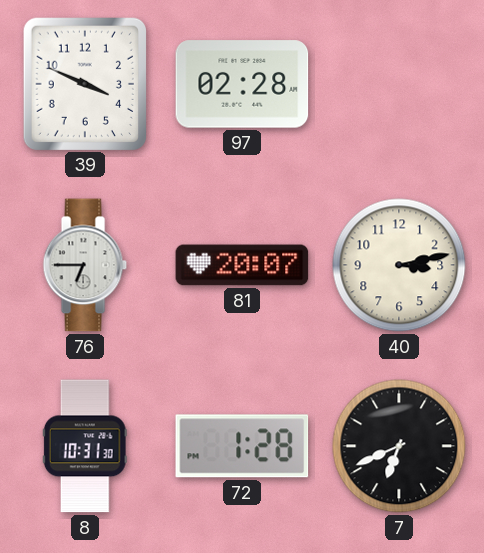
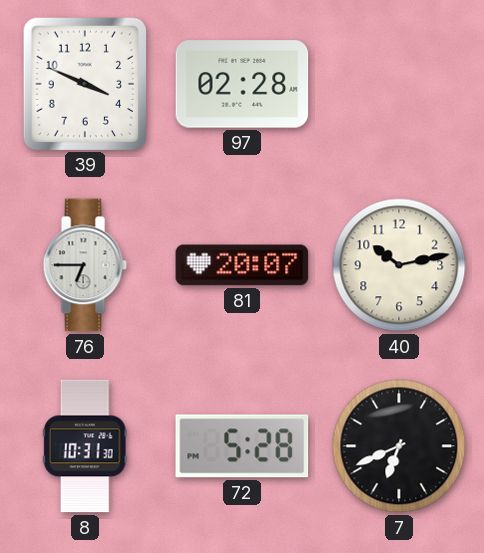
40: 3:13 -> 10:13 (399, 265)
72: 1:28 -> 5:28 (242, 446)
